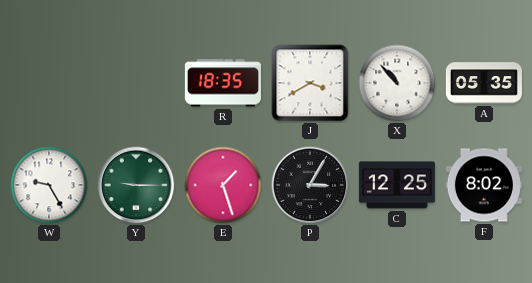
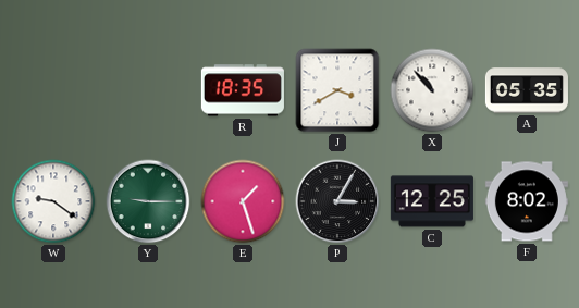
W: 9:25 -> 9:21 (53, 201)
